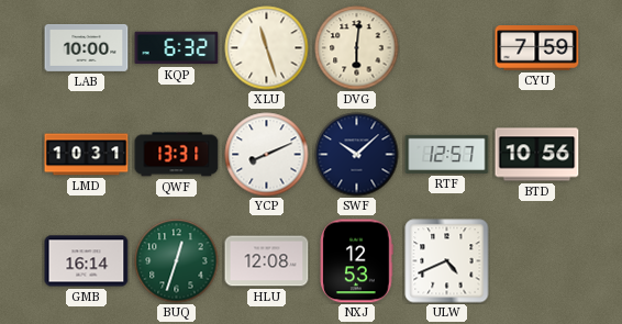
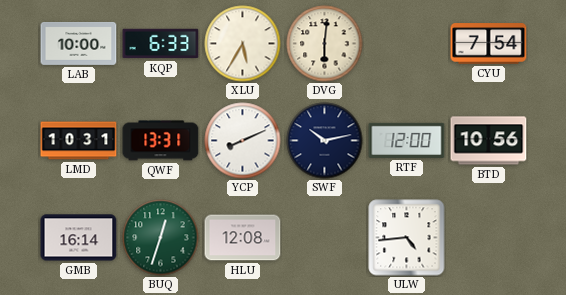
KQP: 6:32 -> 6:33 (161, 44)
XLU: 11:27 -> 5:35 (243, 44)
CYU: 7:59 -> 7:54 (489, 44)
SWF: 10:08 -> 10:13 (325, 141)
RTF: 12:57 -> 12:00 (407, 140)
NXJ: 12:53 -> none (357, 261)
ULW: 4:41 -> 4:44 (407, 238)
